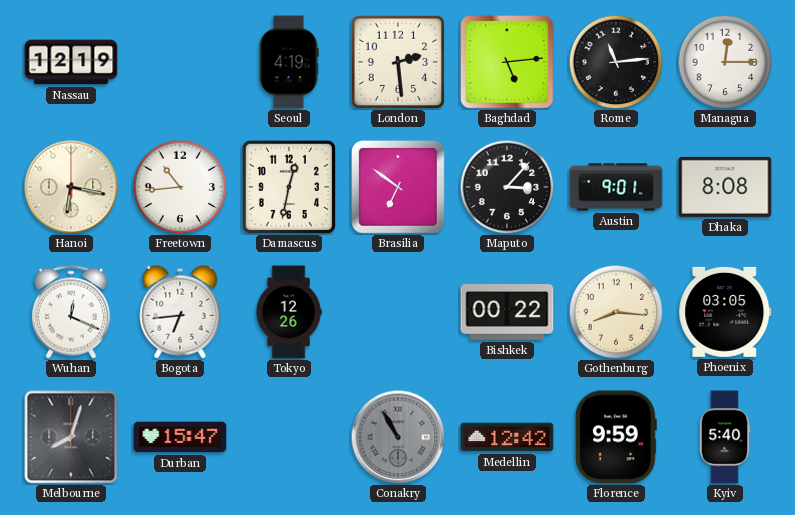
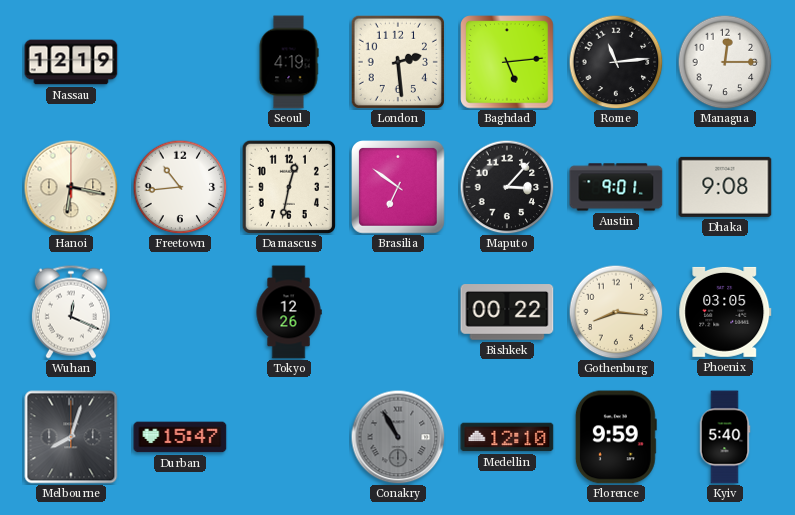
Dhaka: 8:08 -> 9:08 (725, 187)
Bogota: 6:44 -> none (180, 312)
Medellin: 12:42 -> 12:10 (507, 437)
